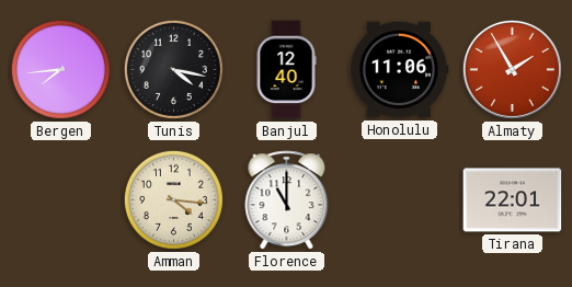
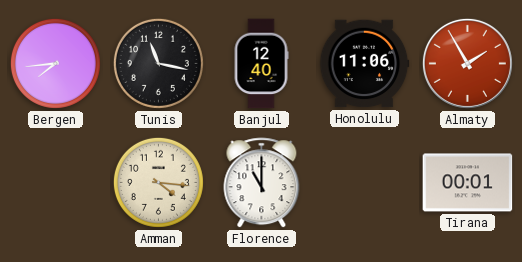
Tunis: 4:17 -> 11:17 (158, 63)
Tirana: 22:01 -> 00:01 (468, 183)
